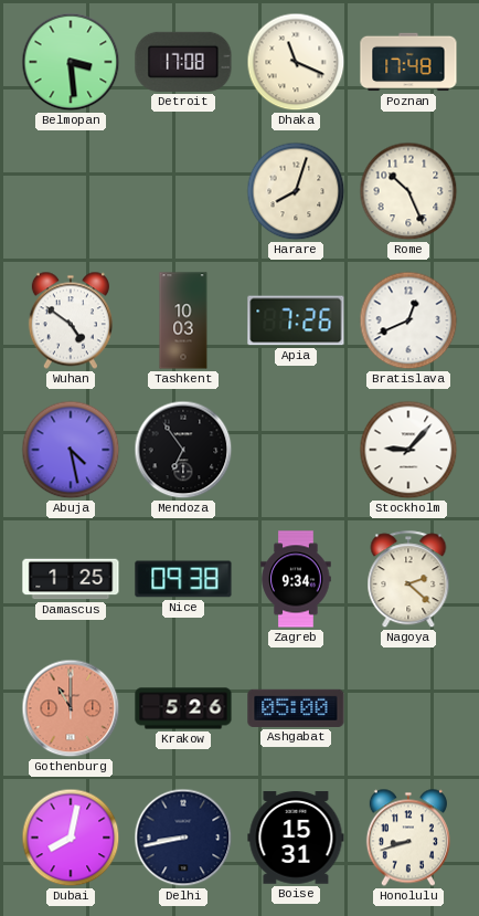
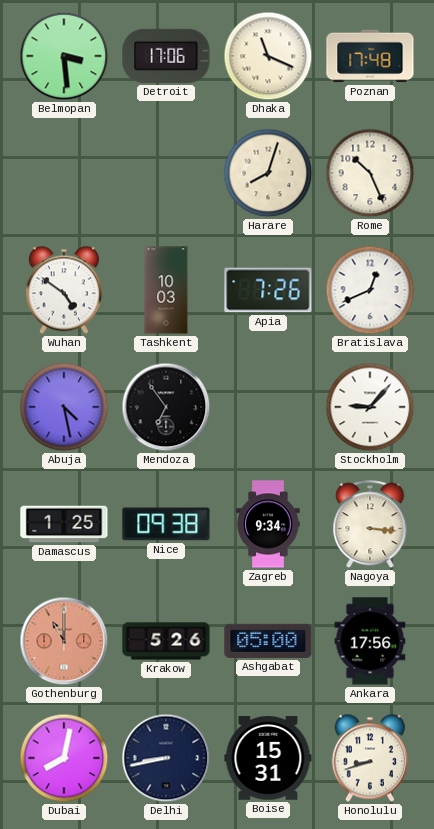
Detroit: 17:08 -> 17:06 (166, 56)
Nagoya: 2:22 -> 3:16 (370, 525)
Ankara: none -> 17:56 (370, 641)
